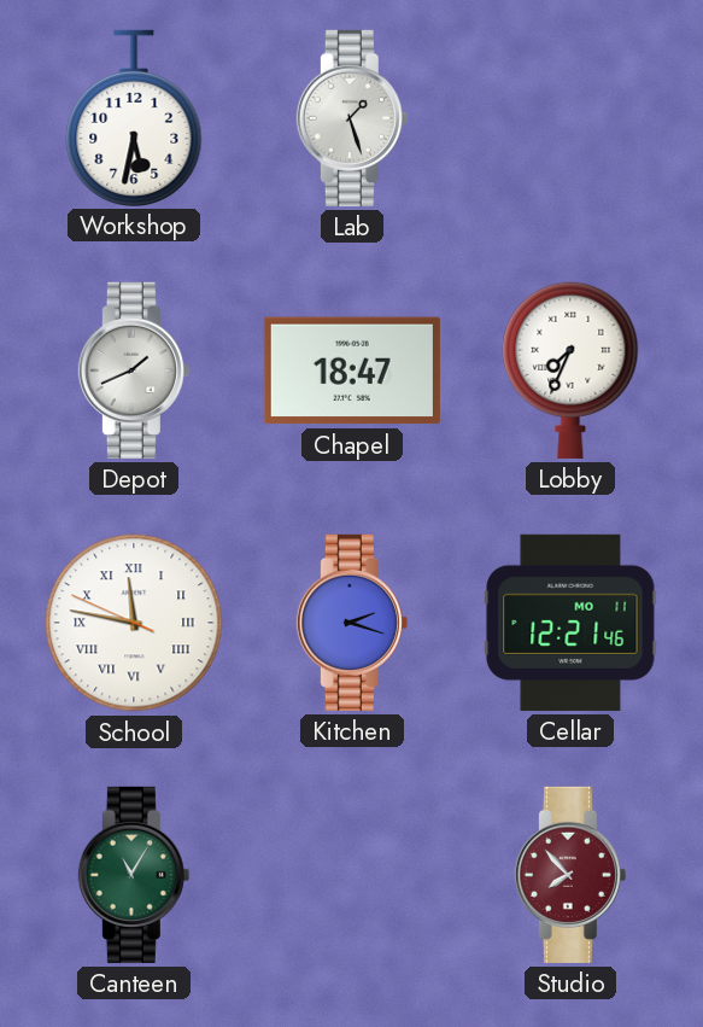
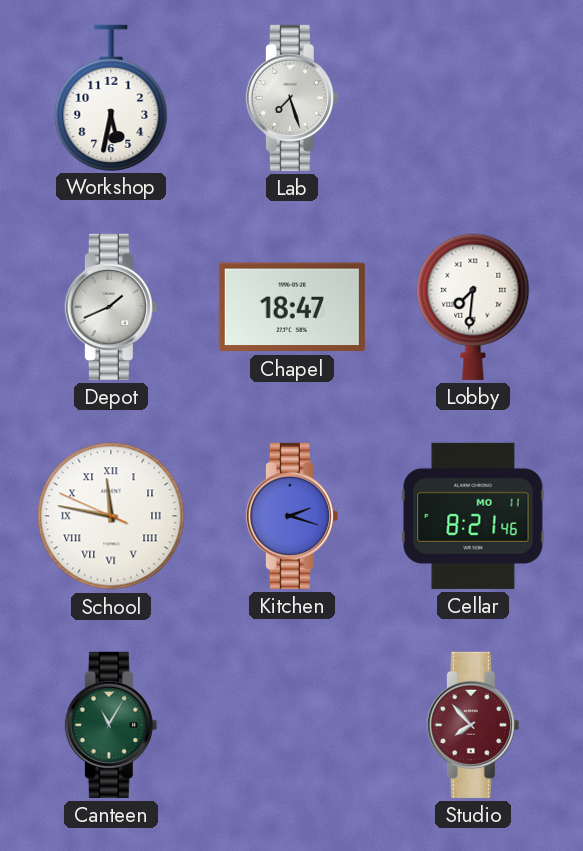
Lab: 1:27 -> 7:27 (292, 98)
Lobby: 7:34 -> 7:31 (473, 307)
Cellar: 12:21 -> 8:21 (473, 516)
